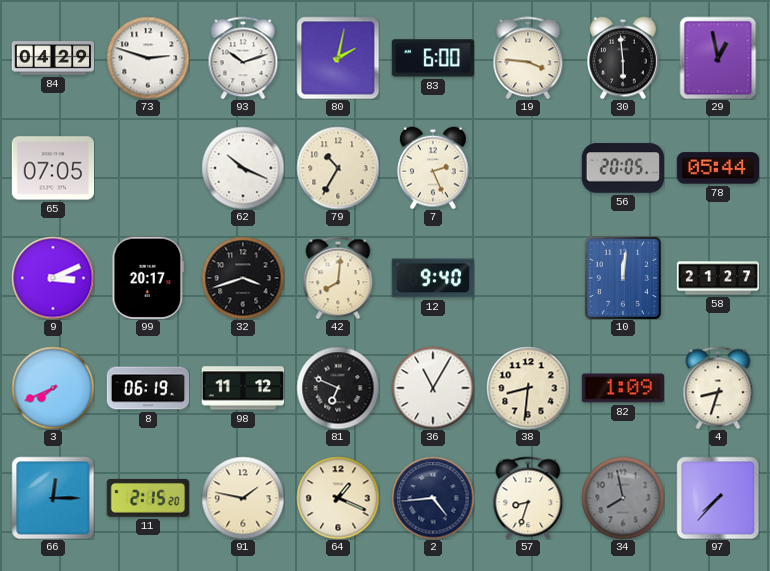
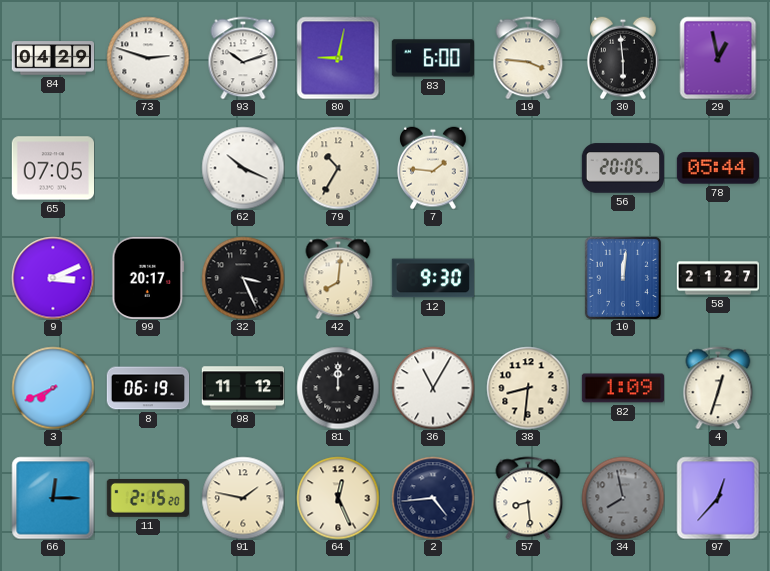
80: 2:02 -> 9:02 (338, 58)
7: 2:26 -> 1:46 (433, 168)
32: 3:42 -> 3:26 (243, 278)
12: 9:40 -> 9:30 (432, 278)
81: 6:49 -> 12:00 (338, 388)
4: 8:33 -> 12:33 (718, 388)
64: 1:19 -> 12:26 (338, 498)
57: 8:33 -> 8:29 (528, 498)
97: 7:37 -> 12:37 (718, 498)
